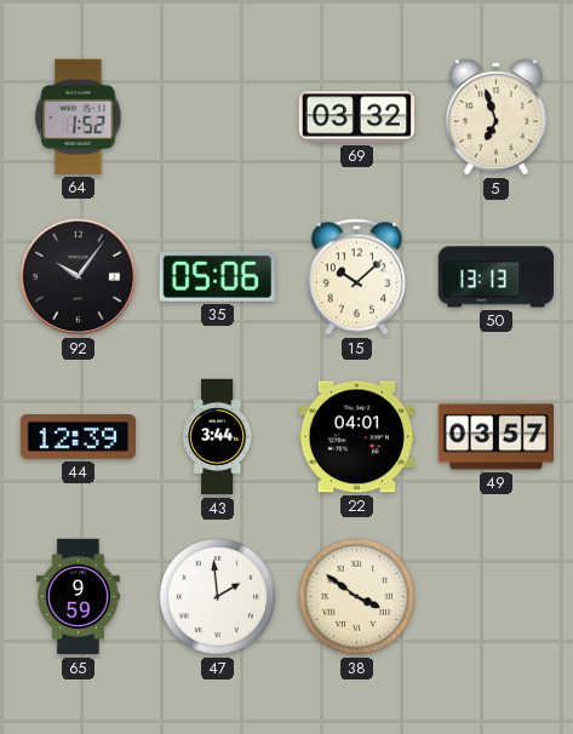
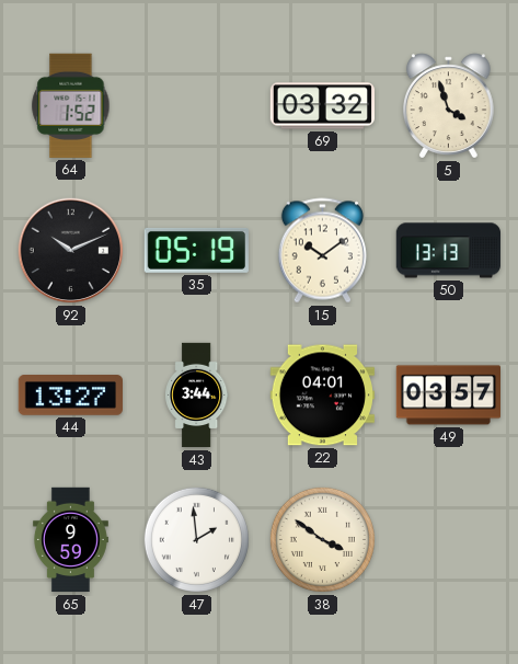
5: 6:57 -> 3:57 (449, 106)
92: 10:06 -> 10:11 (71, 251)
35: 05:06 -> 05:19 (196, 250)
15: 10:08 -> 10:09 (322, 251)
44: 12:39 -> 13:27 (70, 396)
